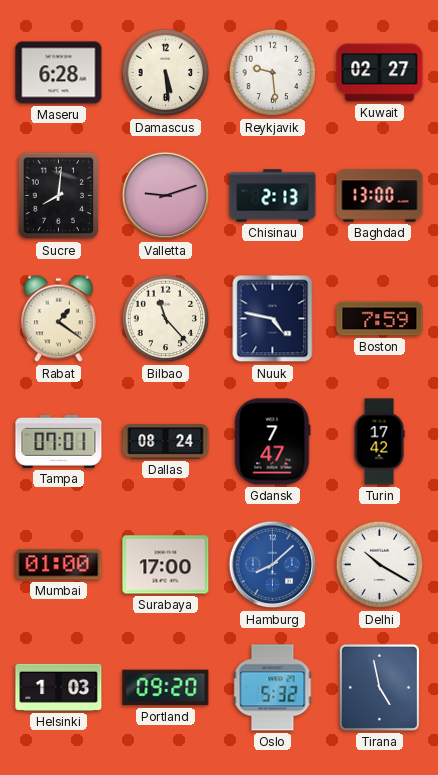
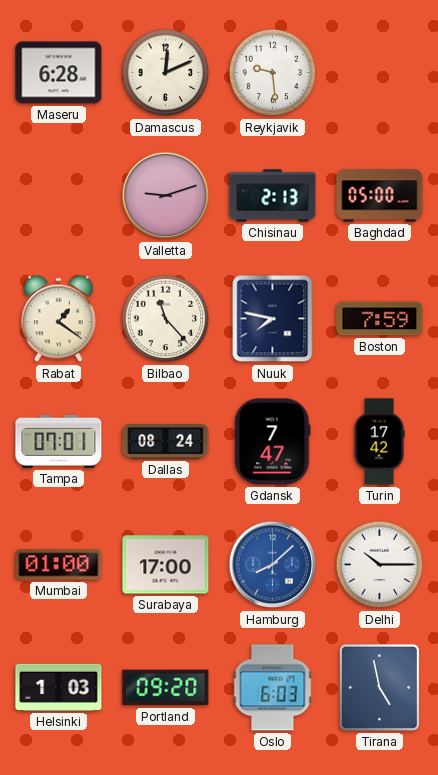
Damascus: 5:29 -> 12:11 (166, 73)
Kuwait: 02:27 -> none (380, 73)
Sucre: 8:01 -> none (59, 196)
Baghdad: 13:00 -> 05:00 (380, 196)
Nuuk: 4:47 -> 7:47 (273, 319)
Delhi: 10:20 -> 10:15 (380, 565)
Oslo: 5:32 -> 6:03 (273, 688)
